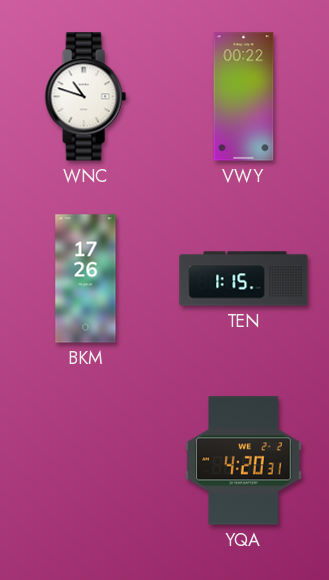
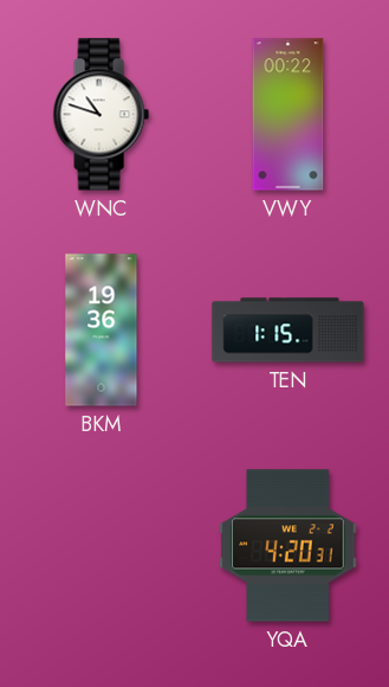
BKM: 17:26 -> 19:36 (102, 330)
